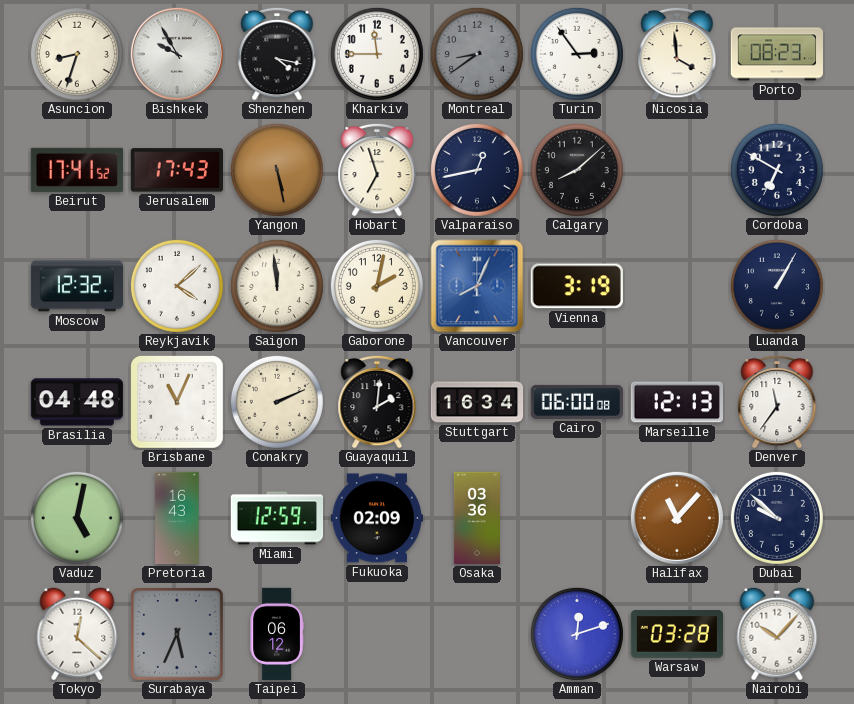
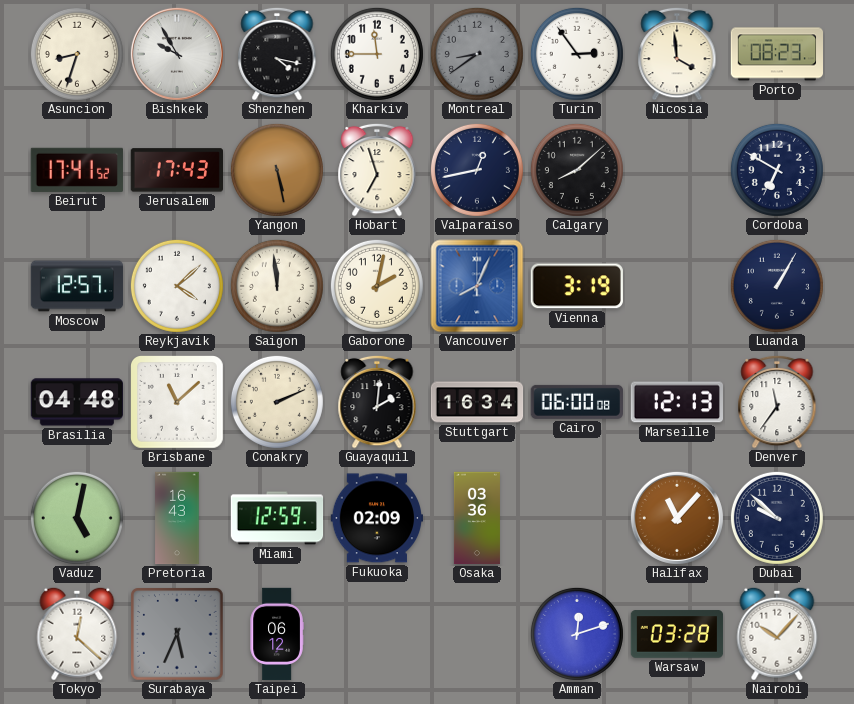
Moscow: 12:32 -> 12:57 (77, 286)
Brisbane: 11:04 -> 11:08 (178, 403)
